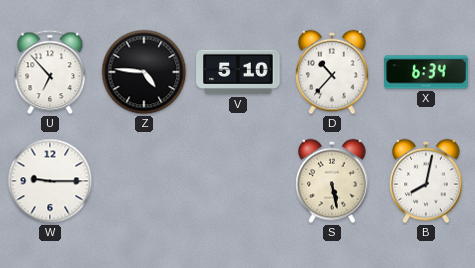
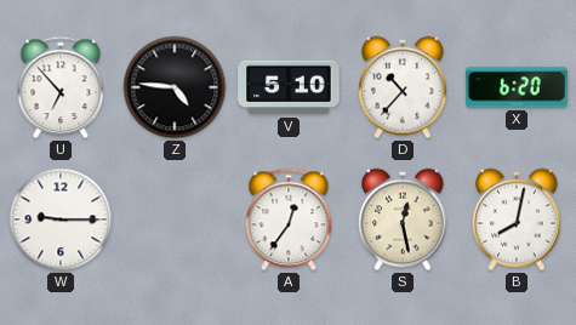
X: 6:34 -> 6:20 (517, 87)
A: none -> 12:36 (289, 219)
S: 5:28 -> 12:28 (403, 219)
